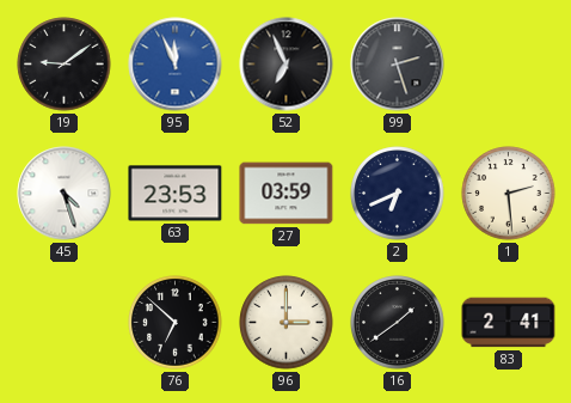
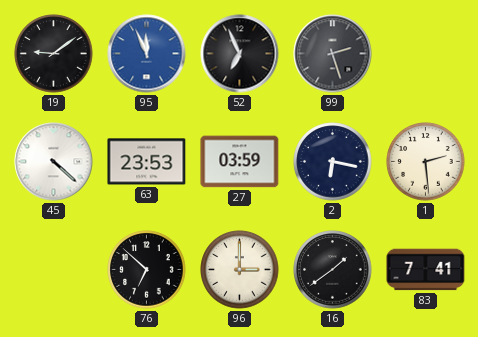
45: 4:27 -> 4:22 (54, 162)
2: 6:41 -> 6:17 (333, 162)
83: 2:41 -> 7:41 (426, 270)
